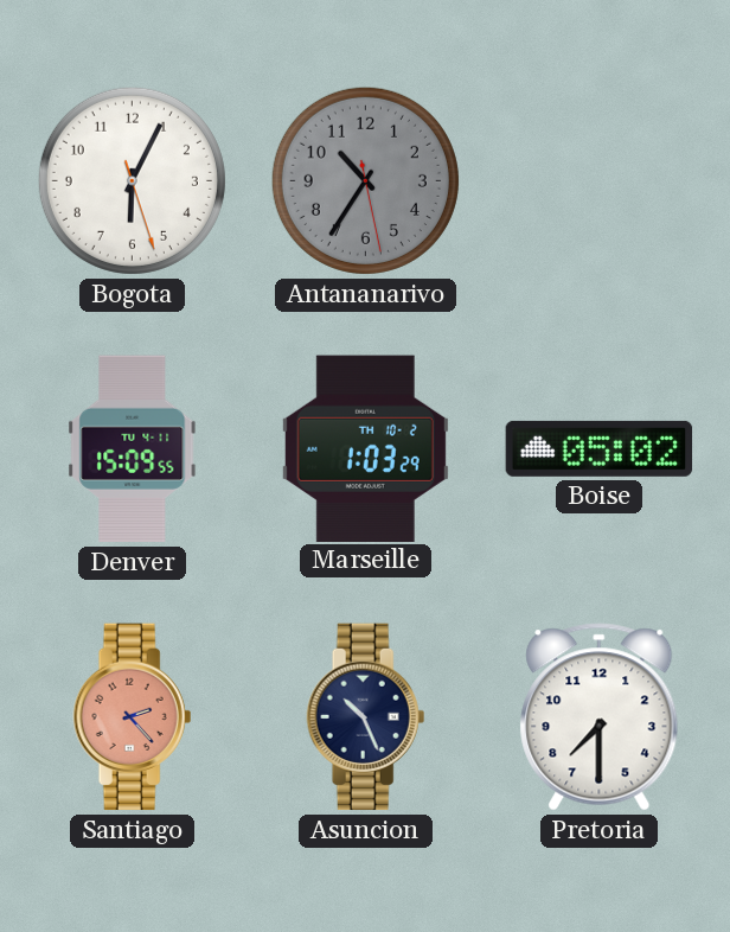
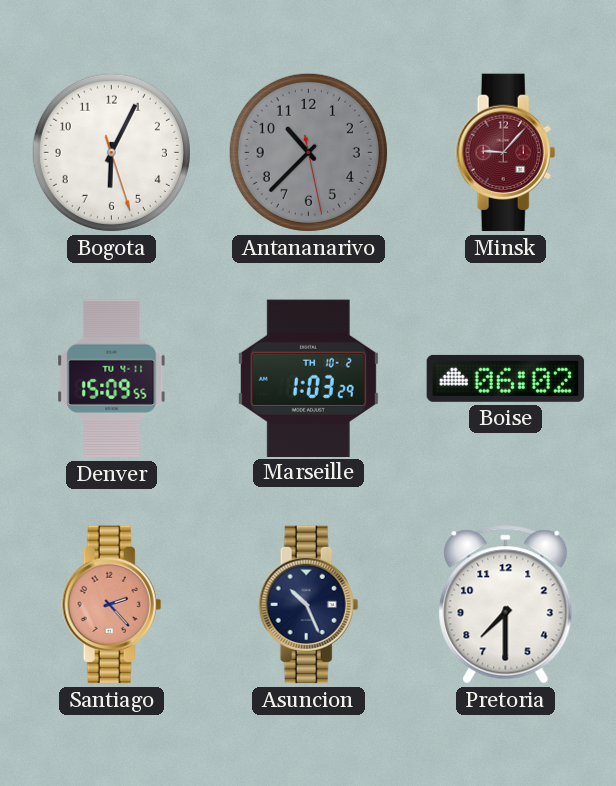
Antananarivo: 10:35 -> 10:37 (308, 152)
Minsk: none -> 9:07 (506, 153)
Boise: 05:02 -> 06:02 (506, 378)
